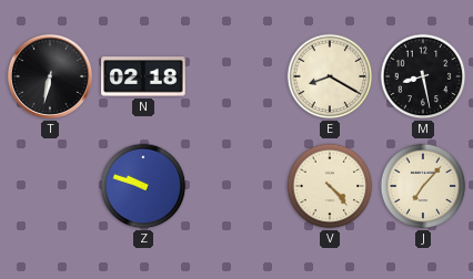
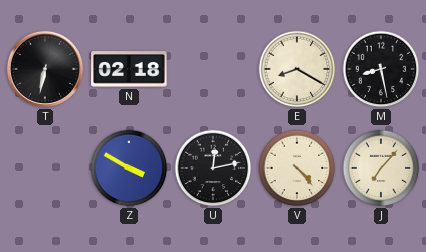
Z: 9:48 -> 3:50 (129, 168)
U: none -> 12:13 (213, 168)
